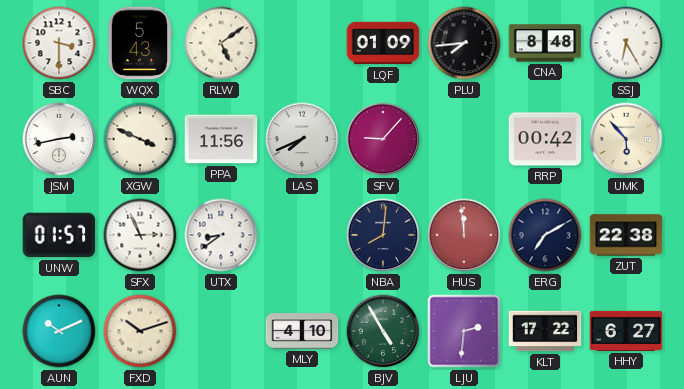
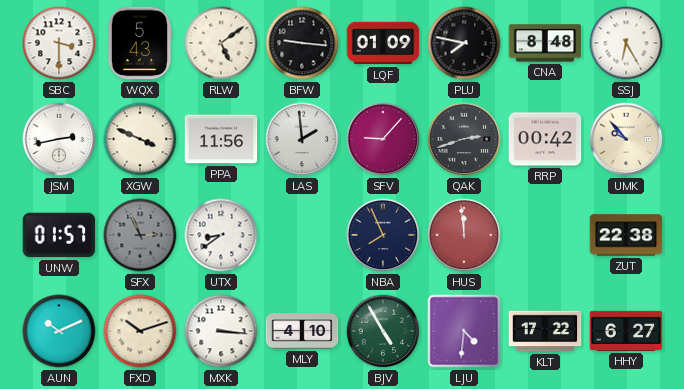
BFW: none -> 9:16 (302, 43)
PLU: 7:44 -> 7:47 (464, 43)
LAS: 7:41 -> 1:59 (302, 139)
QAK: none -> 2:42 (464, 139)
UMK: 5:53 -> 9:53 (626, 139)
SFX dial: white -> grey (140, 235)
NBA: 8:01 -> 7:56 (383, 235)
ERG: 7:10 -> none (545, 235)
MXK: none -> 3:16 (221, 331)
LJU: 2:31 -> 4:31 (464, 331)
